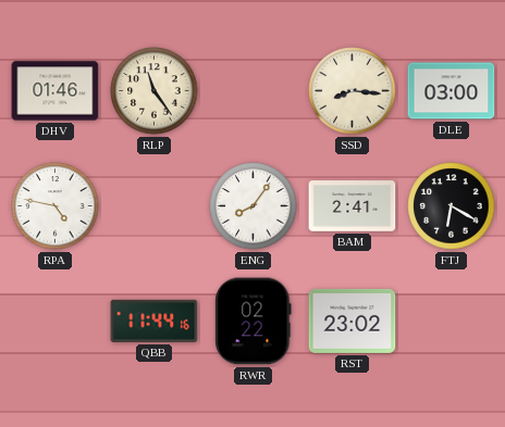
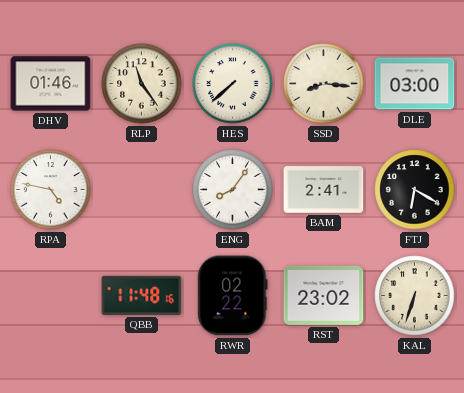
HES: none -> 7:38 (233, 84)
QBB: 11:44 -> 11:48 (142, 295)
KAL: none -> 6:33 (415, 296)
